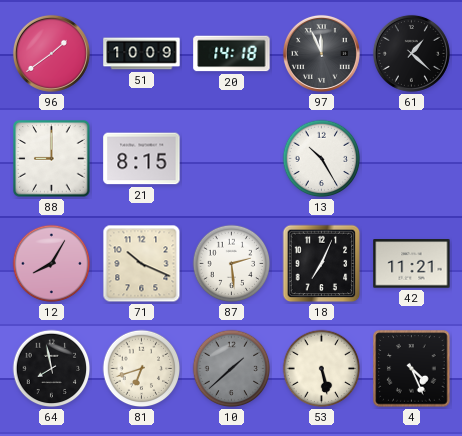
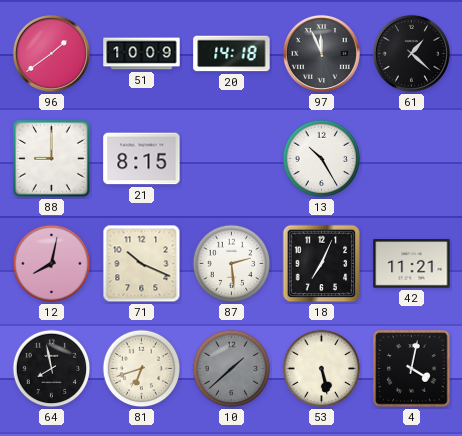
12: 8:05 -> 8:02 (52, 264)
4: 4:26 -> 4:02 (412, 369)
